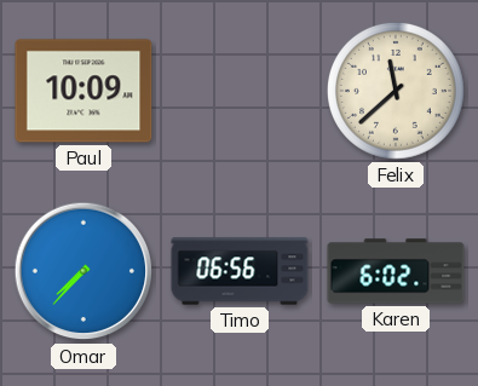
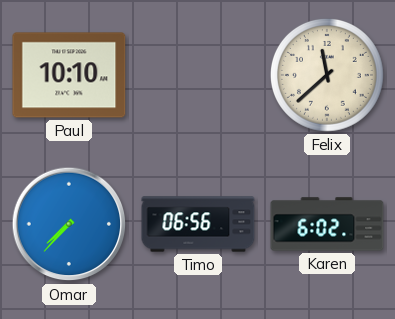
Paul: 10:09 -> 10:10 (69, 75)
